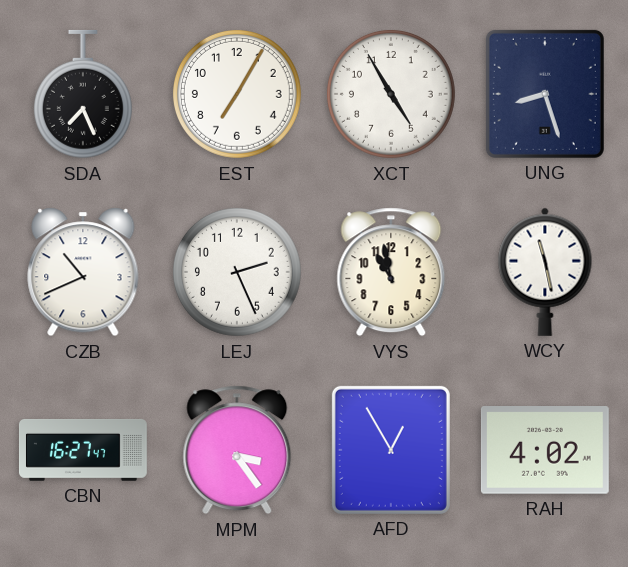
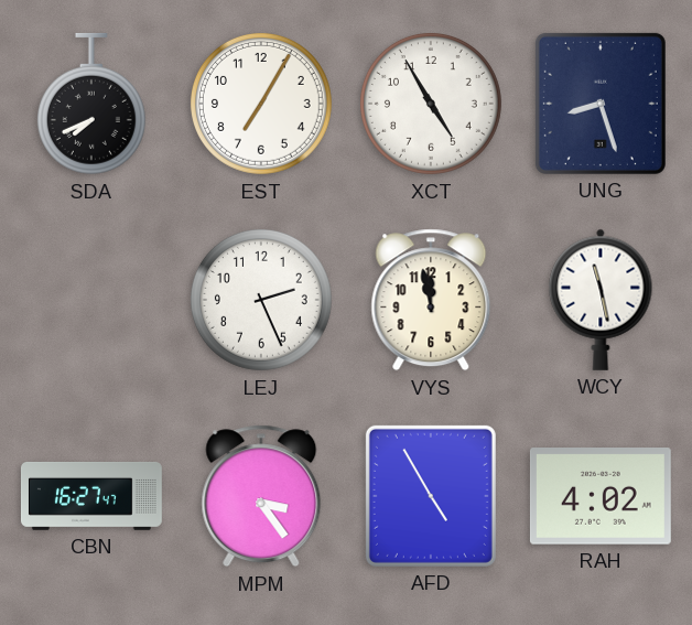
SDA: 7:26 -> 7:41 (91, 104)
CZB: 10:41 -> none (83, 272)
VYS: 10:58 -> 11:58 (431, 300)
AFD: 12:55 -> 4:55 (431, 496)
